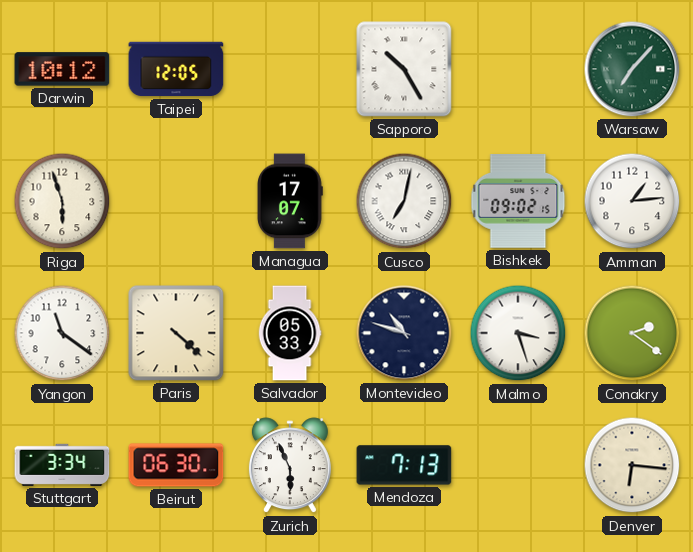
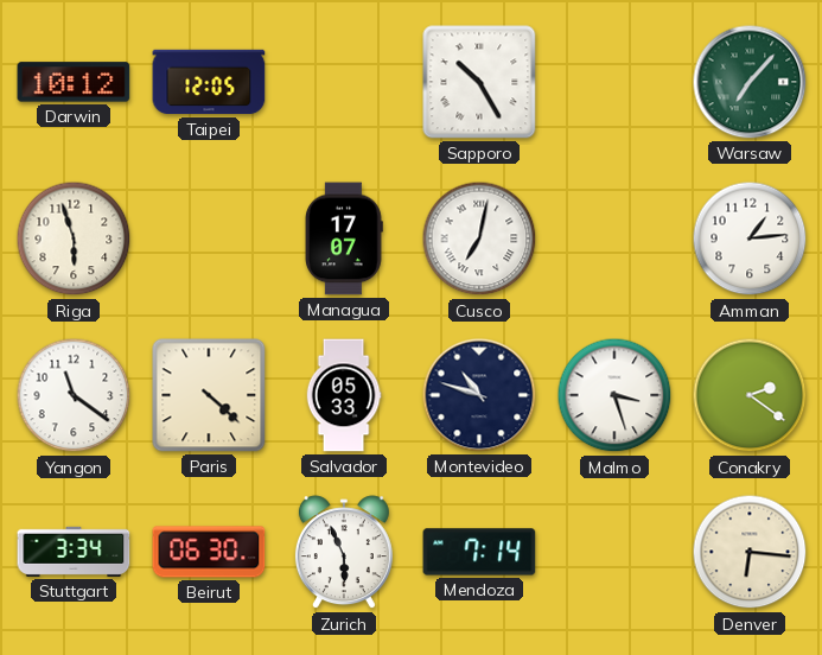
Bishkek: 09:02 -> none (518, 201)
Mendoza: 7:13 -> 7:14 (479, 552)
